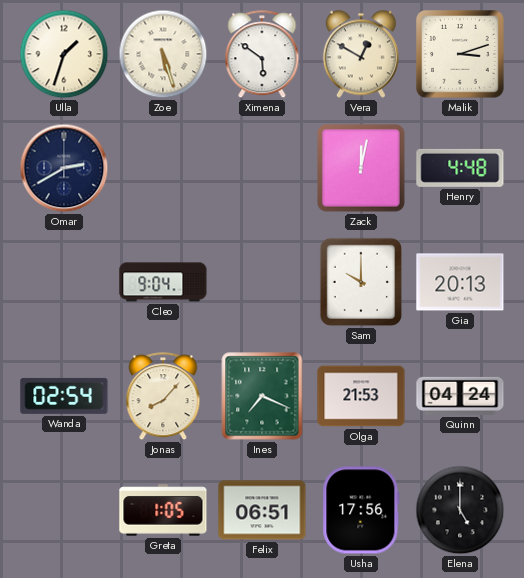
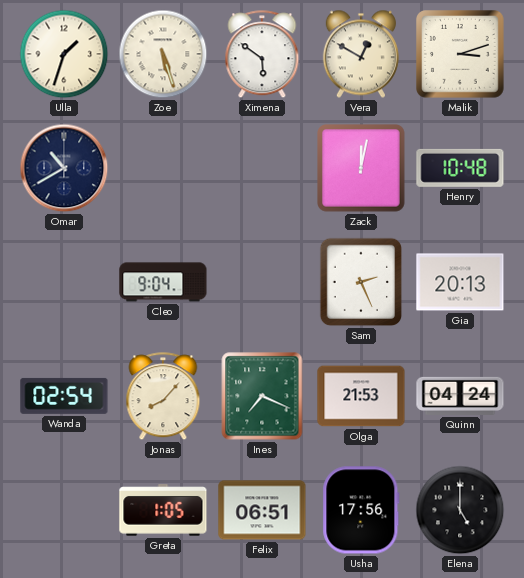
Omar: 2:40 -> 10:40 (64, 168)
Henry: 4:48 -> 10:48 (460, 168)
Sam: 10:00 -> 2:26 (361, 282)
